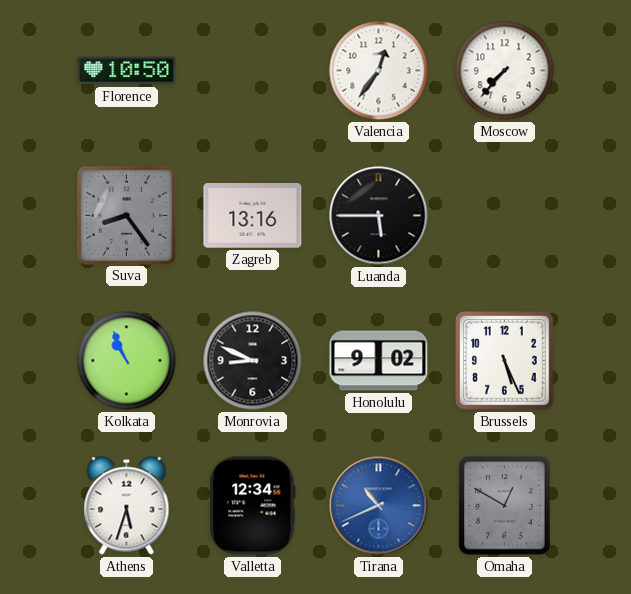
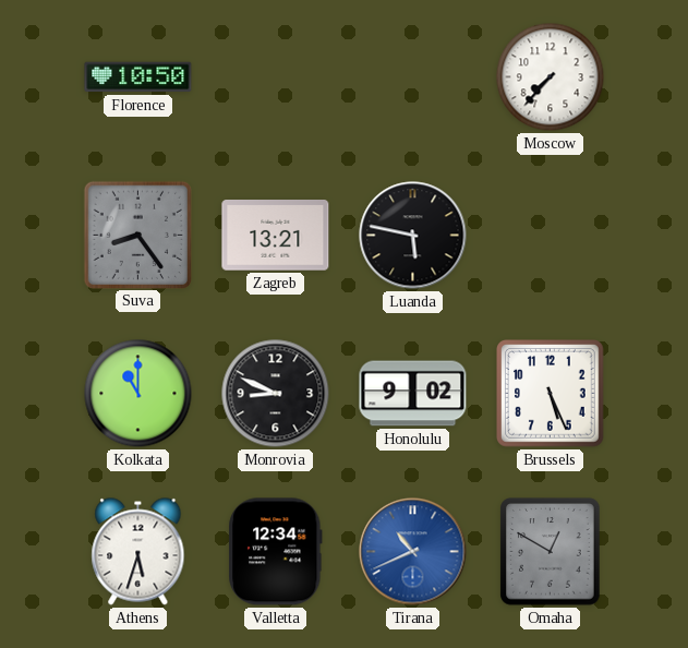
Valencia: 12:36 -> none (379, 71)
Zagreb: 13:16 -> 13:21 (276, 236)
Luanda: 5:45 -> 5:47 (413, 236)
Kolkata: 10:56 -> 11:00 (138, 394)
